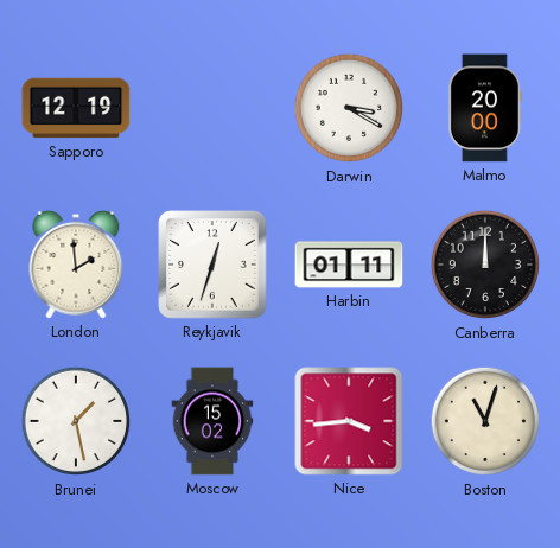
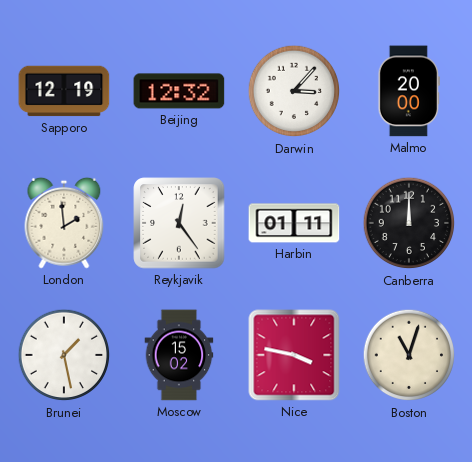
Beijing: none -> 12:32 (179, 91)
Darwin: 3:20 -> 3:07 (294, 91)
Reykjavik: 12:33 -> 12:24 (179, 223)
Nice: 3:44 -> 3:47 (294, 355)
